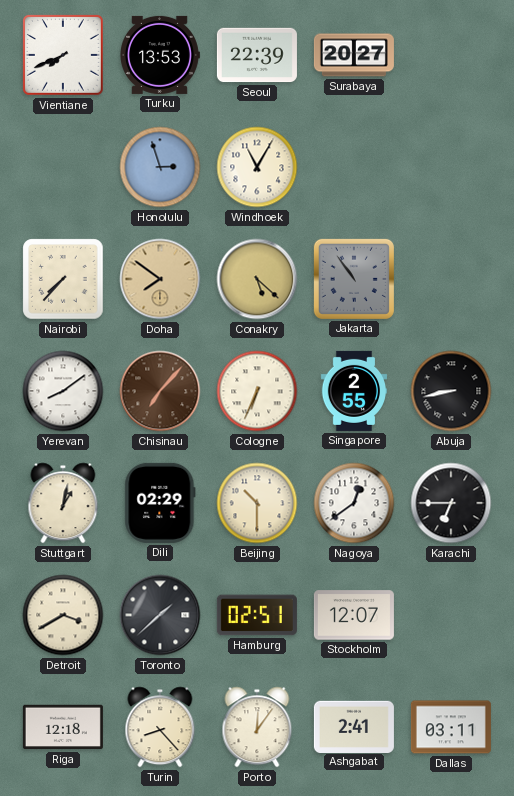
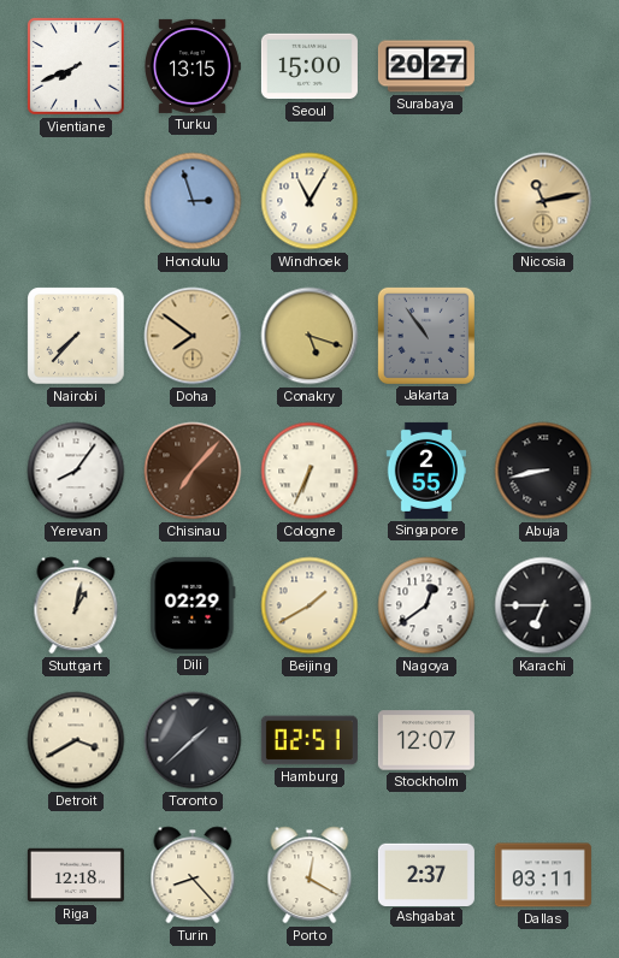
Turku: 13:53 -> 13:15 (193, 66)
Seoul: 22:39 -> 15:00 (309, 66)
Nicosia: none -> 11:13 (543, 201)
Conakry: 5:22 -> 5:18 (309, 336)
Yerevan: 8:09 -> 8:06 (76, 471)
Beijing: 10:30 -> 1:40 (309, 605)
Porto: 12:06 -> 12:20 (309, 875)
Ashgabat: 2:41 -> 2:37 (426, 874)
